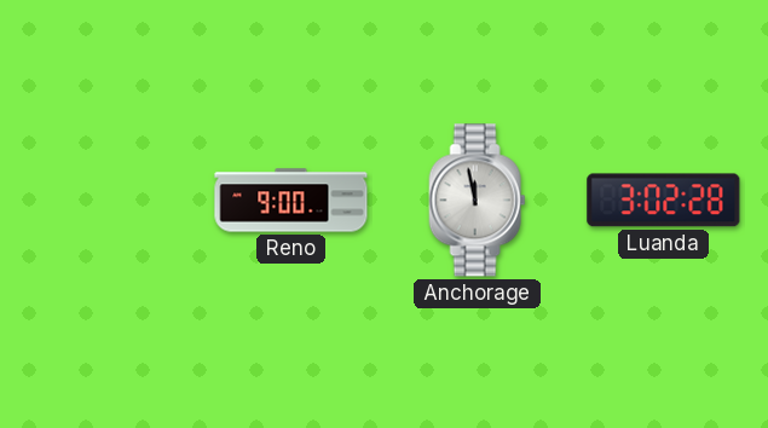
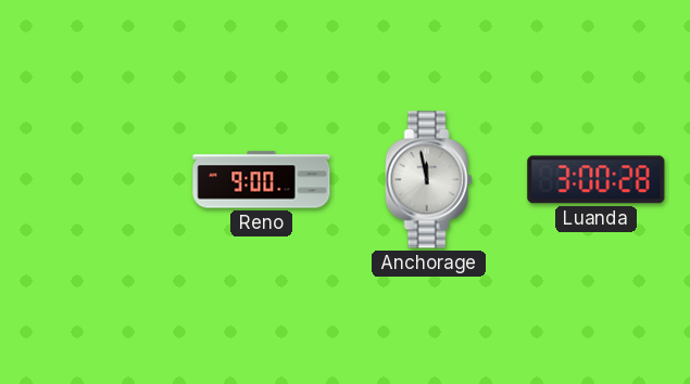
Luanda: 3:02 -> 3:00 (597, 180)
